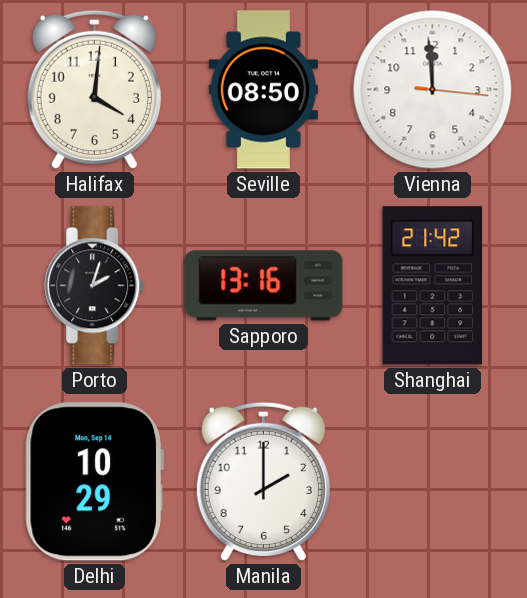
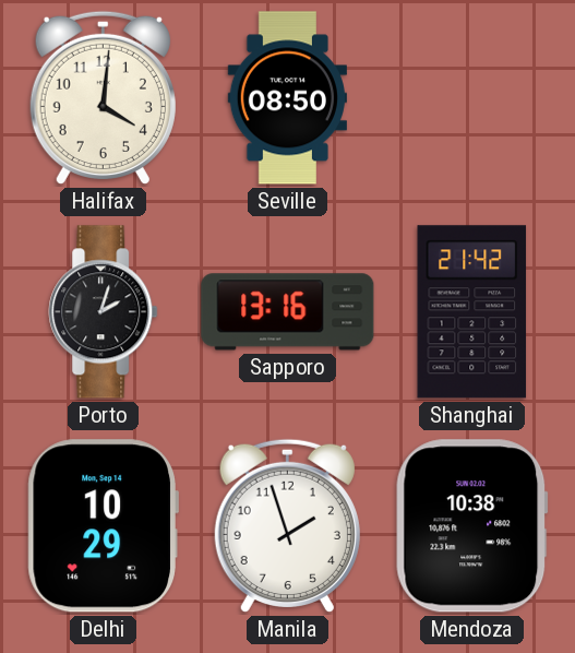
Vienna: 11:59 -> none (433, 90)
Manila: 2:00 -> 1:57 (287, 526)
Mendoza: none -> 10:38 (472, 526)
